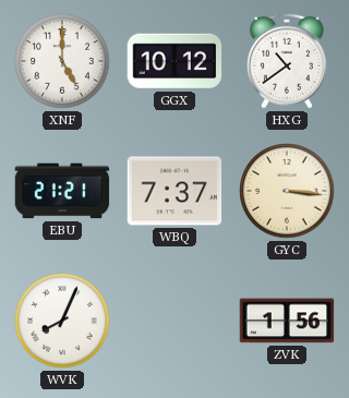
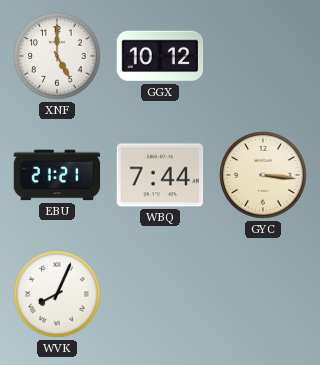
HXG: 10:39 -> none (287, 61)
WBQ: 7:37 -> 7:44 (160, 175)
ZVK: 1:56 -> none (287, 321)
